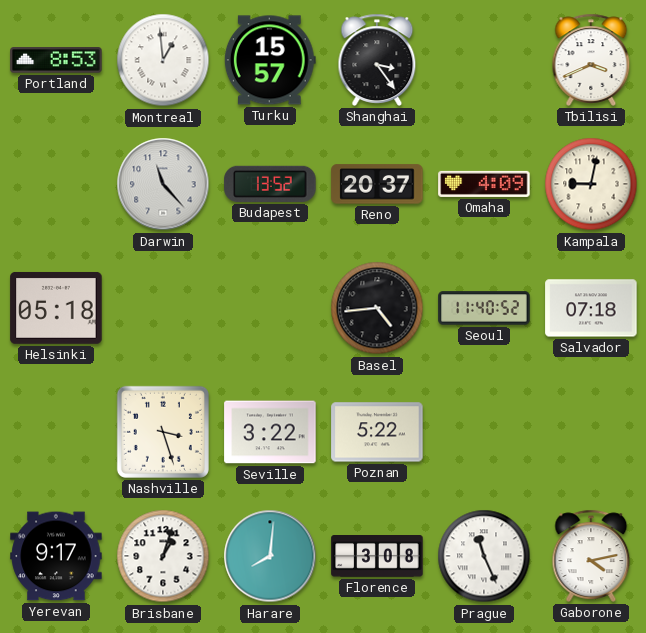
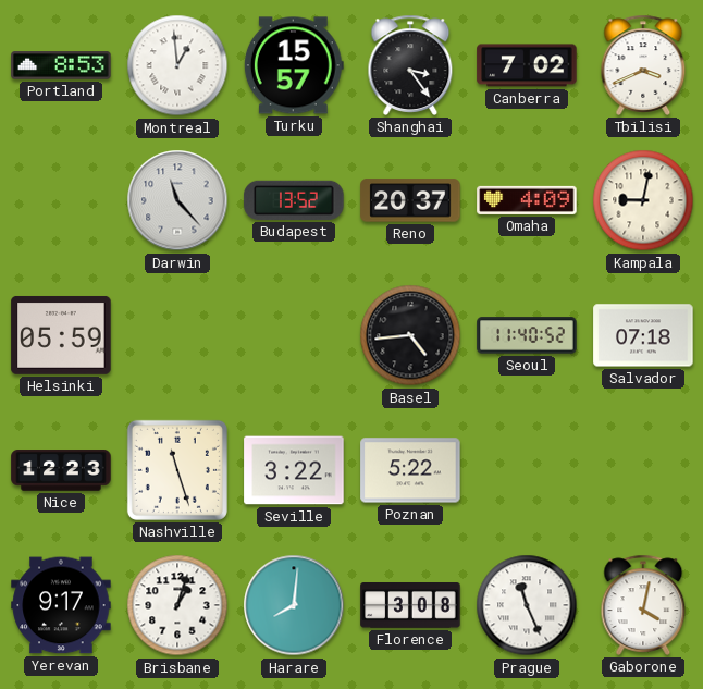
Canberra: none -> 7:02 (527, 65)
Helsinki: 05:18 -> 05:59 (61, 335)
Nice: none -> 12:23 (61, 470)
Nashville: 3:27 -> 11:27 (177, 470)
Gaborone: 4:13 -> 4:02 (643, 605)
